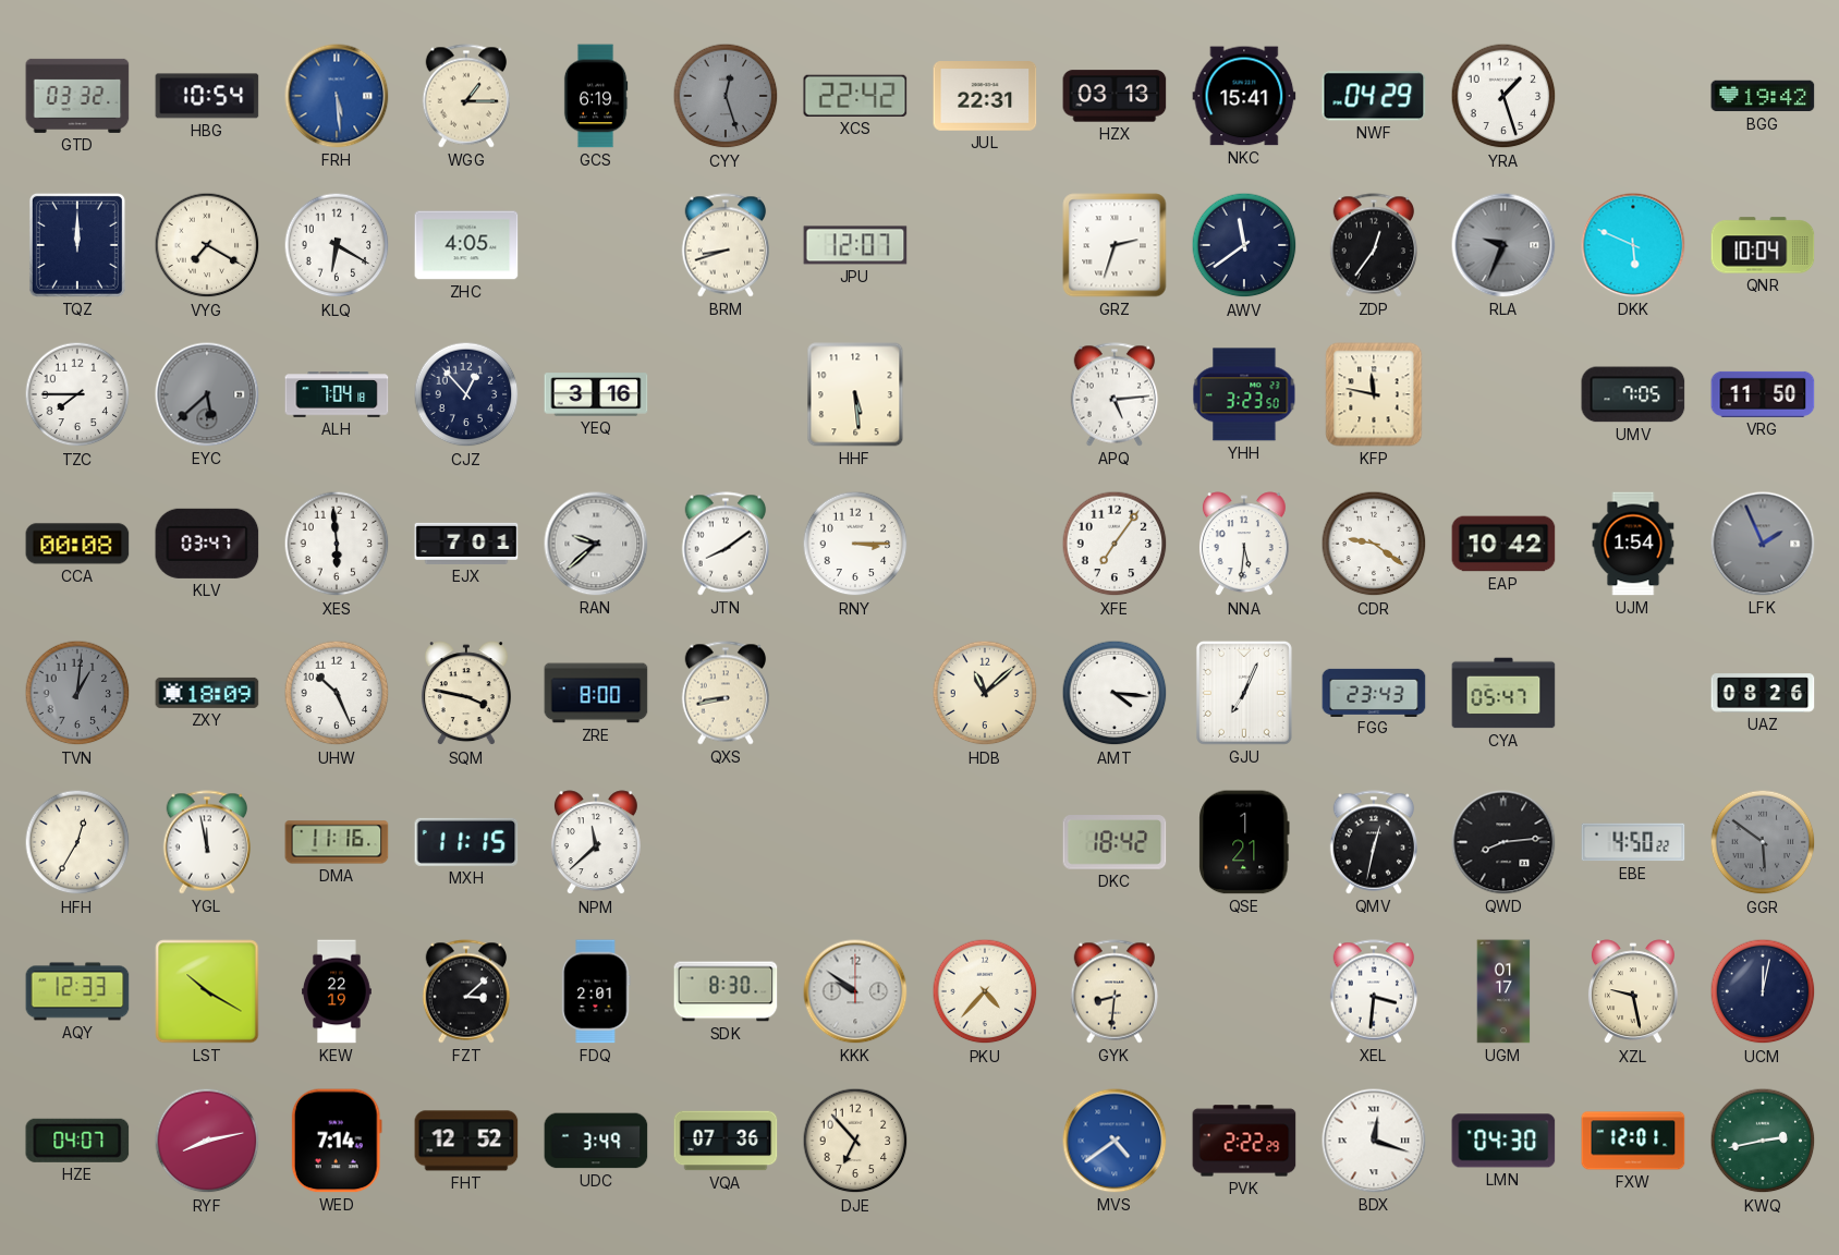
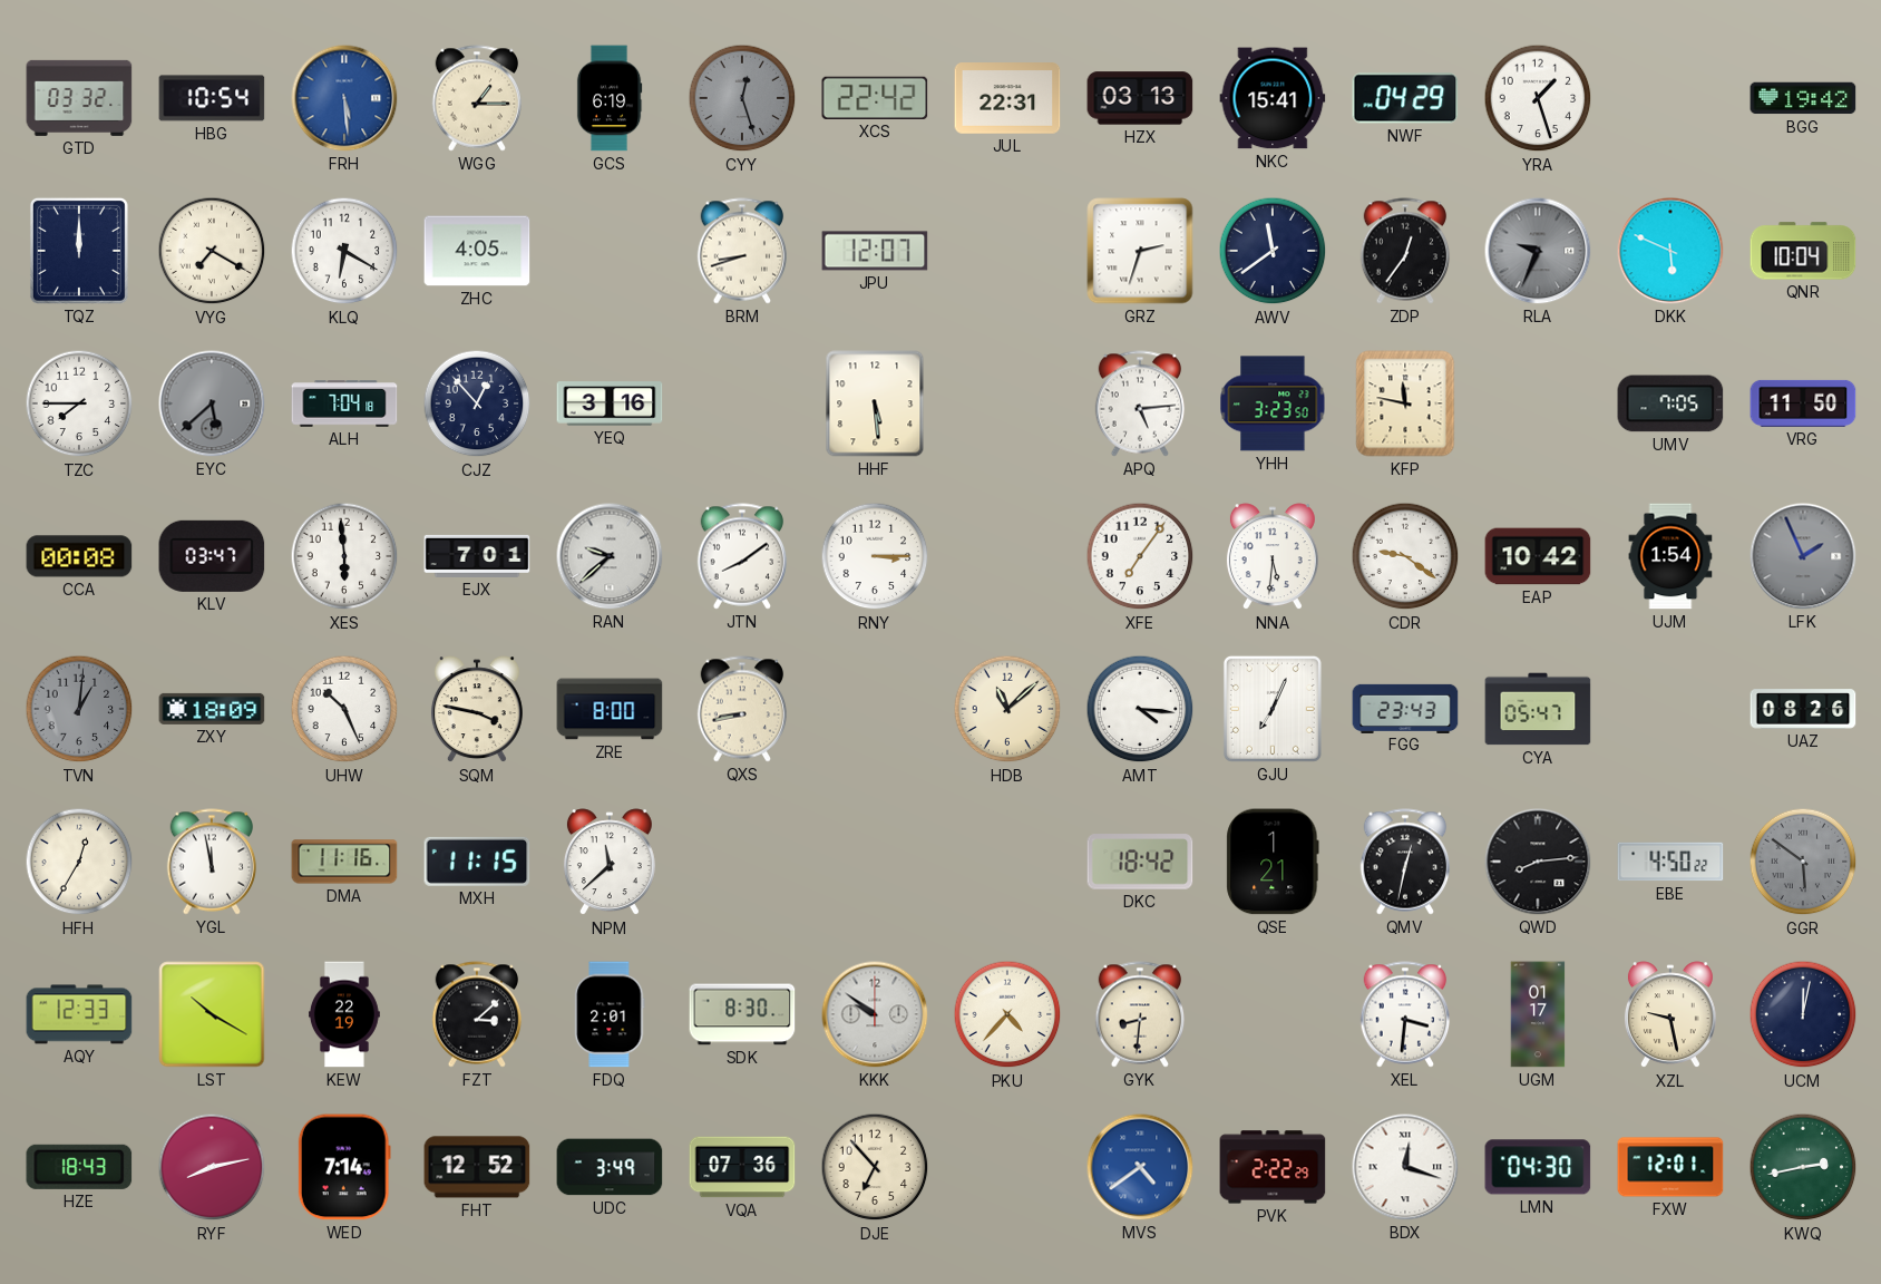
HZE: 04:07 -> 18:43 (79, 1167)
